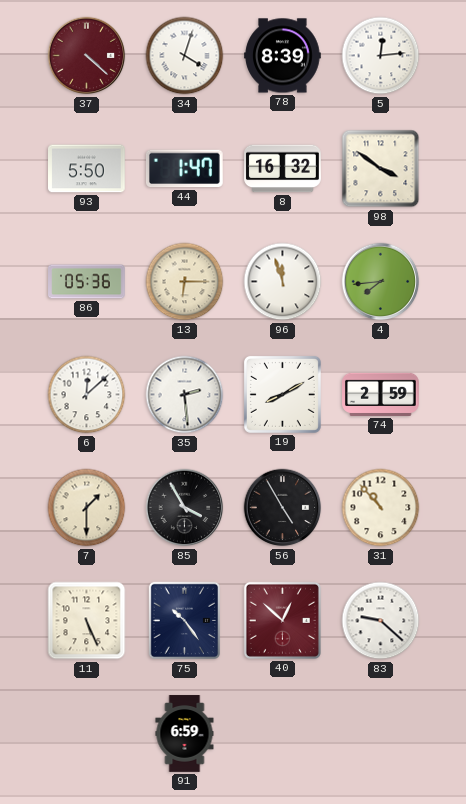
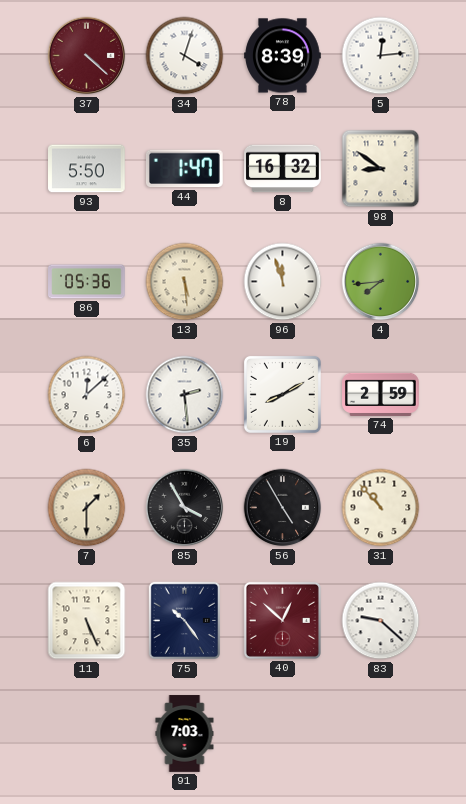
98: 3:51 -> 8:51 (381, 169)
13: 6:15 -> 5:29 (185, 282)
91: 6:59 -> 7:03 (185, 734)
